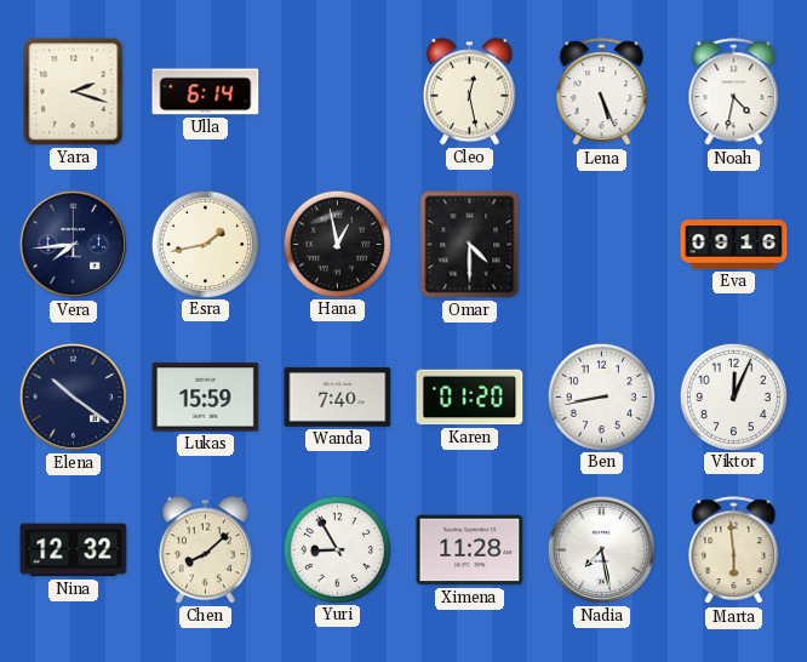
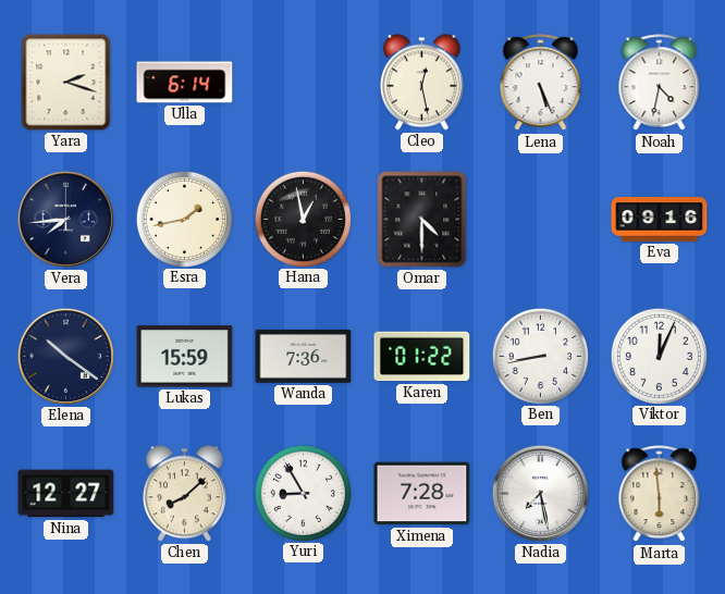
Wanda: 7:40 -> 7:36 (304, 356)
Karen: 01:20 -> 01:22 (422, 357)
Nina: 12:32 -> 12:27 (66, 494)
Ximena: 11:28 -> 7:28 (422, 494)
